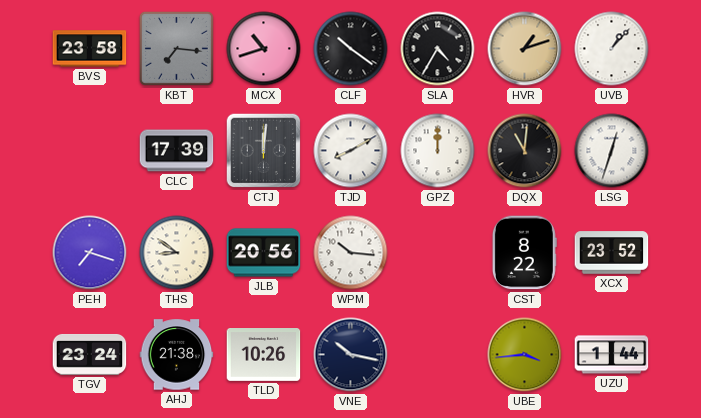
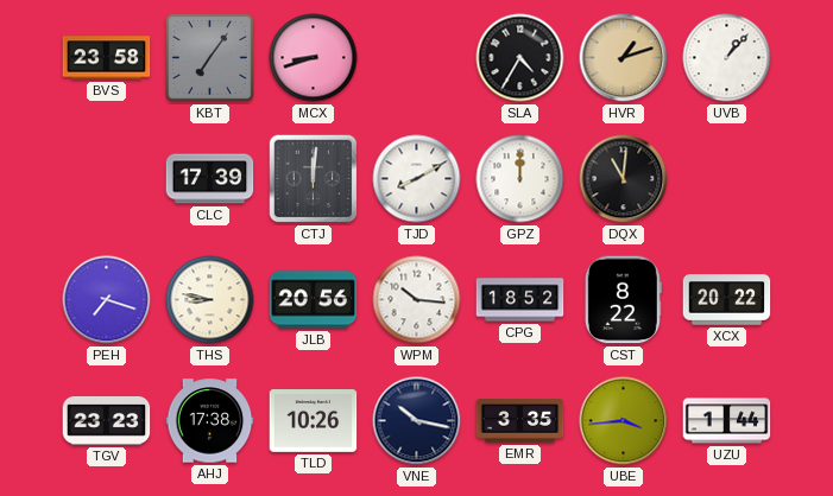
KBT: 7:16 -> 7:06 (209, 57)
MCX: 10:42 -> 8:42 (314, 58)
CLF: 10:21 -> none (351, 49)
LSG: 12:33 -> none (612, 151)
THS: 8:51 -> 8:47 (210, 300)
CPG: none -> 18:52 (520, 300)
XCX: 23:52 -> 20:22 (727, 300)
TGV: 23:24 -> 23:23 (107, 420)
AHJ: 21:38 -> 17:38 (210, 421)
EMR: none -> 3:35 (520, 421)
